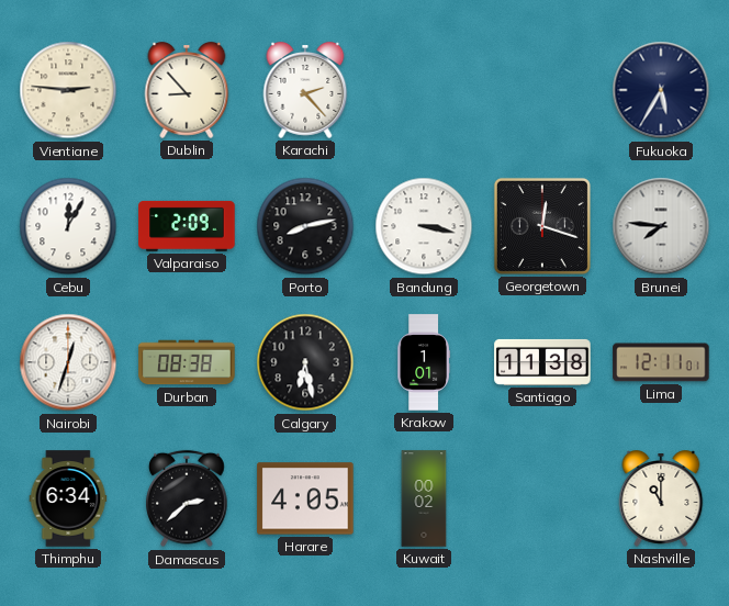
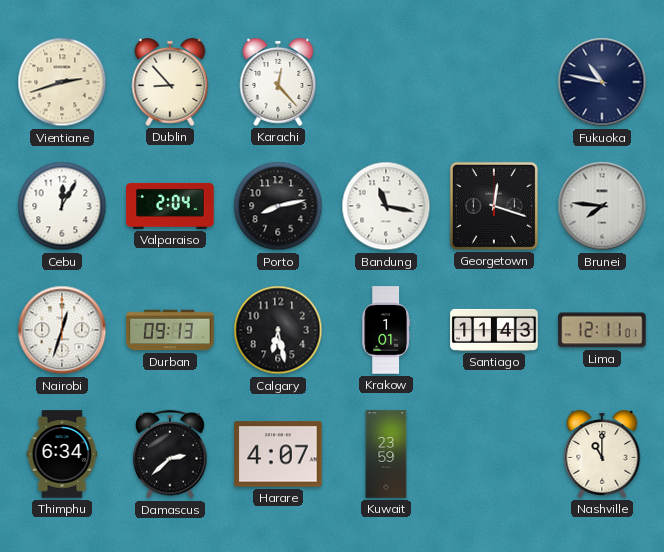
Vientiane: 2:46 -> 2:42 (62, 82)
Karachi: 2:23 -> 12:23 (278, 83)
Fukuoka: 5:35 -> 10:47 (602, 82)
Valparaiso: 2:09 -> 2:04 (170, 206)
Bandung: 3:17 -> 11:17 (386, 206)
Durban: 08:38 -> 09:13 (170, 330)
Santiago: 11:38 -> 11:43 (494, 330)
Harare: 4:05 -> 4:07 (278, 454)
Kuwait: 00:02 -> 23:59 (386, 454)
